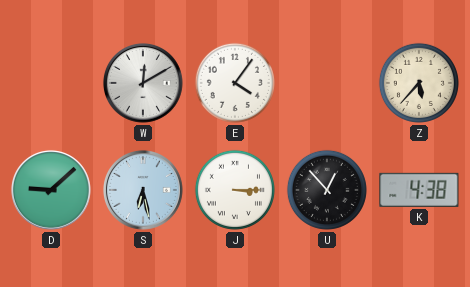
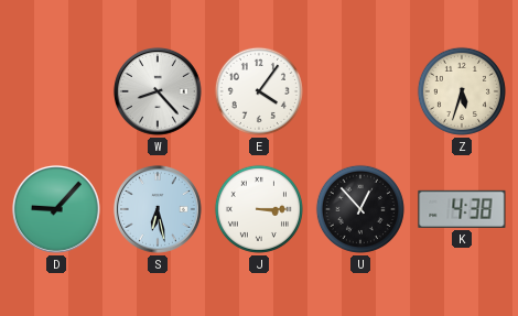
W: 12:10 -> 8:23 (158, 91)
Z: 5:37 -> 5:33 (462, 91)
D: 9:08 -> 9:07 (56, 209)
